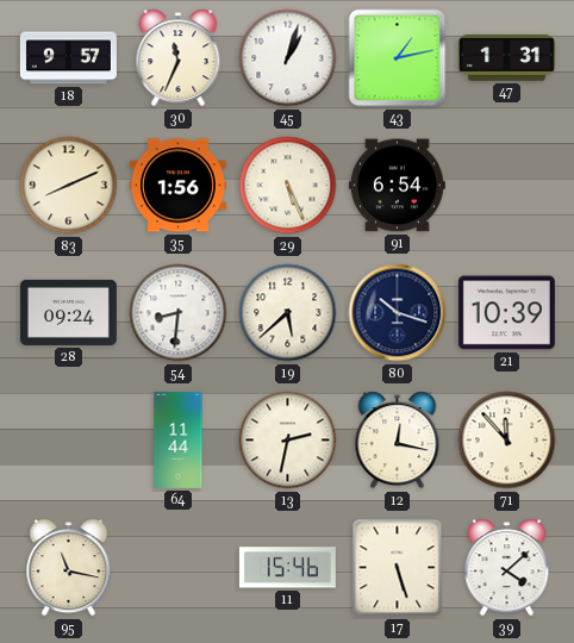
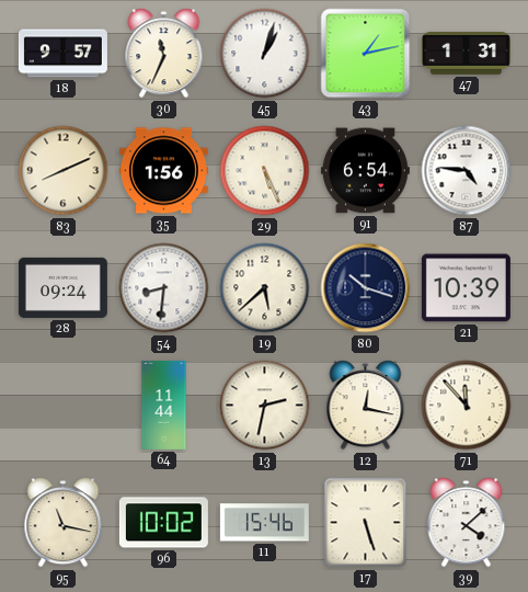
87: none -> 4:46 (467, 171)
96: none -> 10:02 (163, 523)
